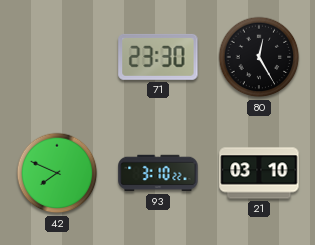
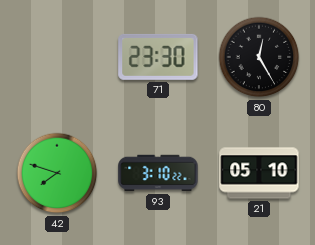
42: 7:49 -> 7:48 (57, 173)
21: 03:10 -> 05:10 (259, 173)
